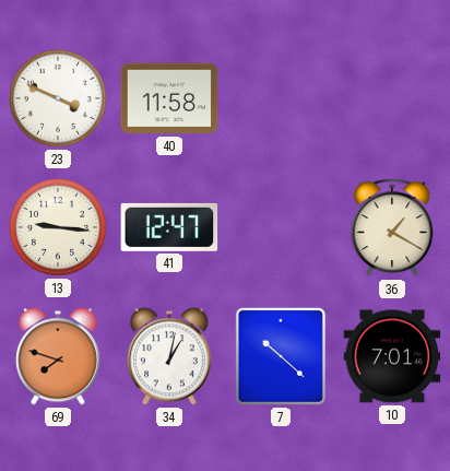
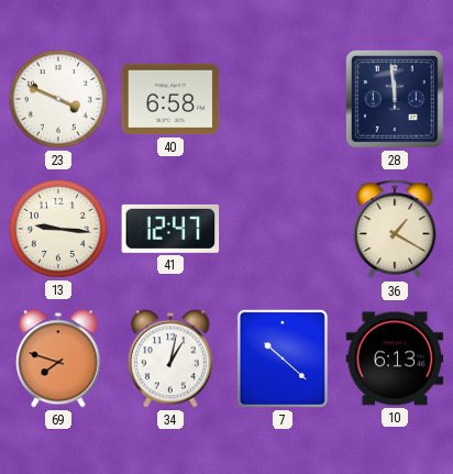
40: 11:58 -> 6:58 (170, 99)
28: none -> 11:59 (395, 99)
10: 7:01 -> 6:13 (395, 359)
